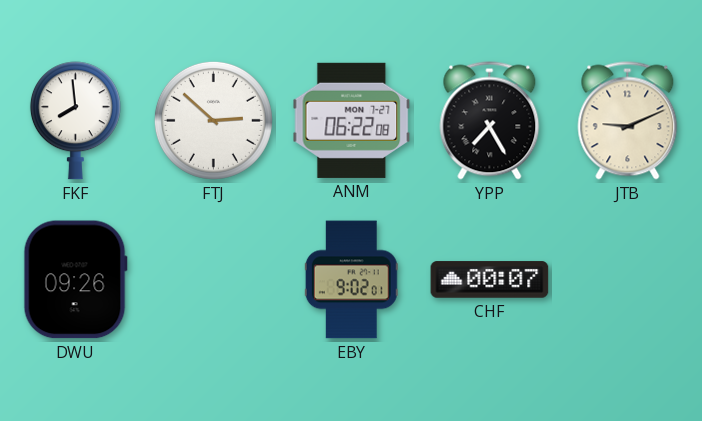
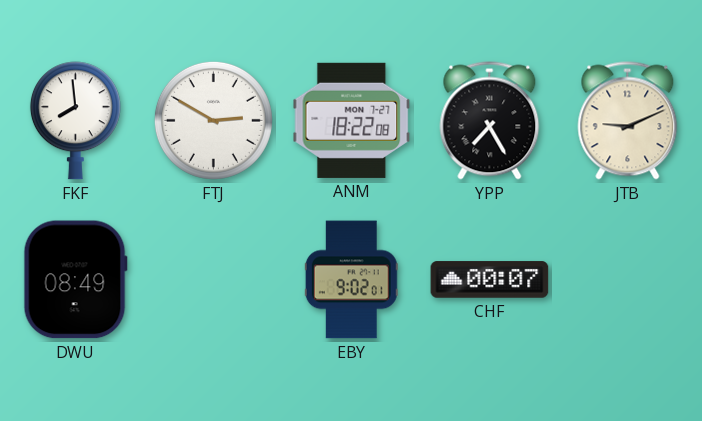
FTJ: 2:52 -> 2:50 (213, 120)
ANM: 06:22 -> 18:22 (352, 120)
DWU: 09:26 -> 08:49 (75, 280)
